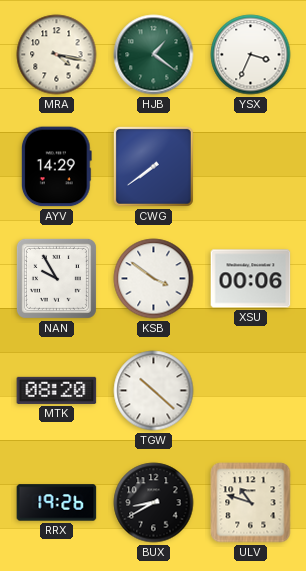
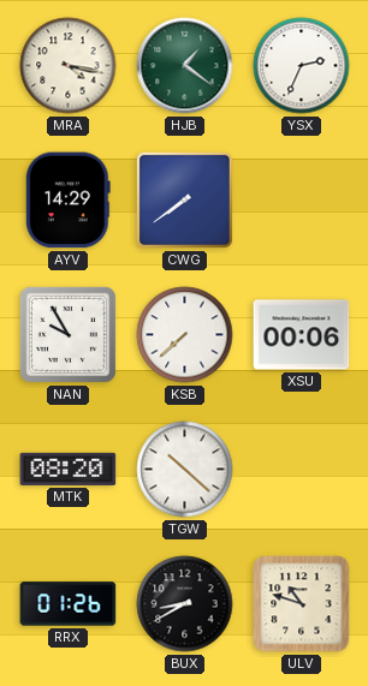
YSX: 3:34 -> 2:34 (302, 66)
KSB: 3:51 -> 7:38 (185, 335)
RRX: 19:26 -> 01:26 (69, 604)
